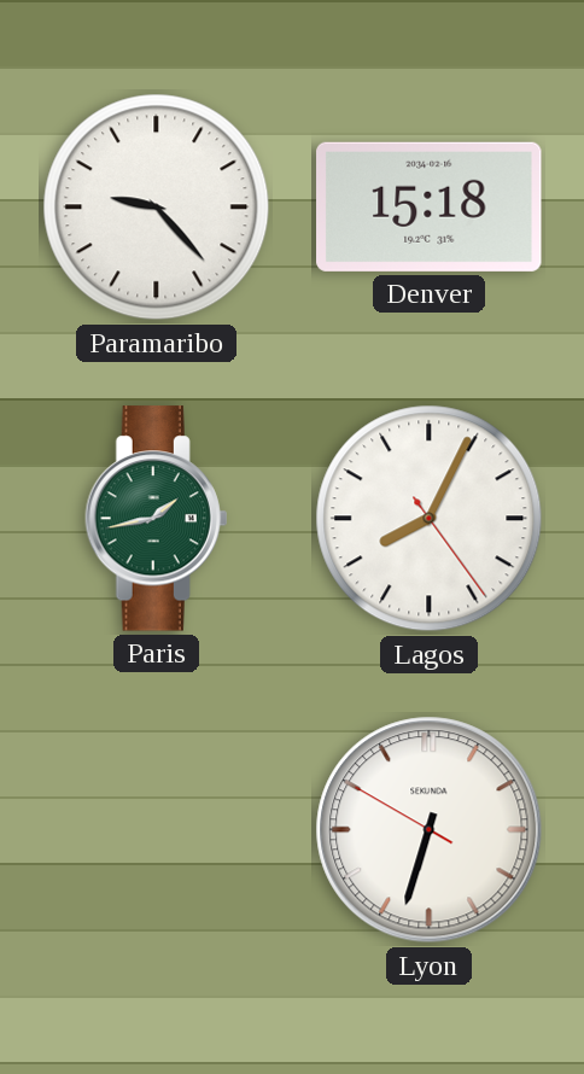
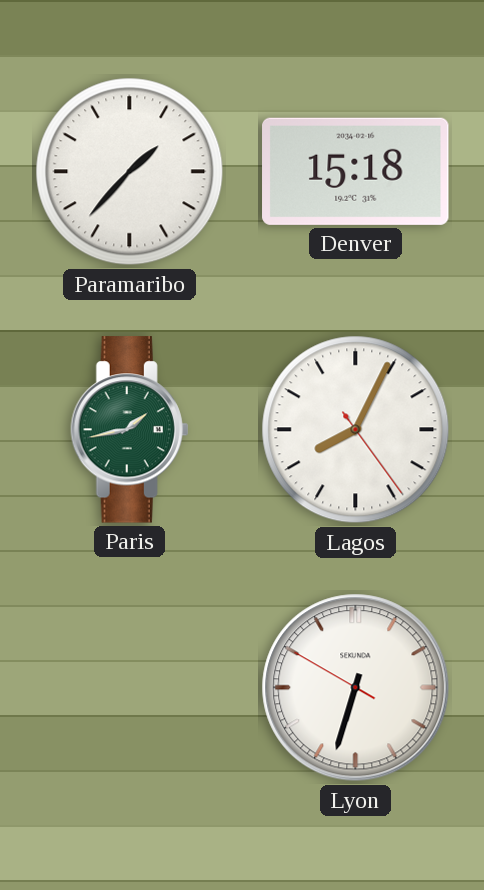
Paramaribo: 9:23 -> 1:37 (130, 172)
